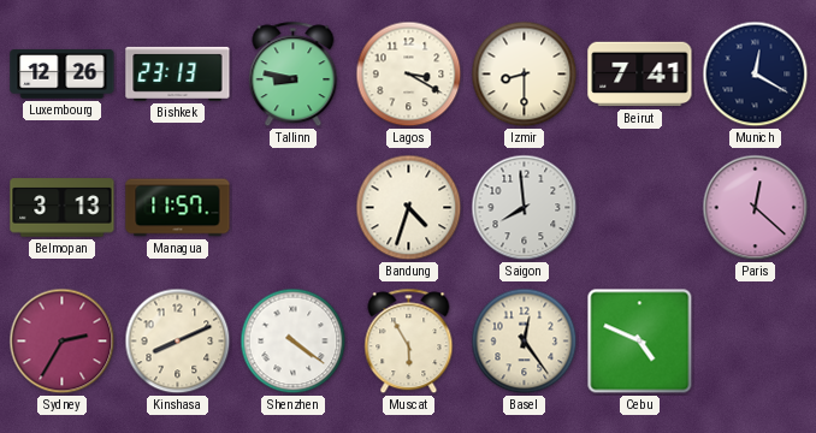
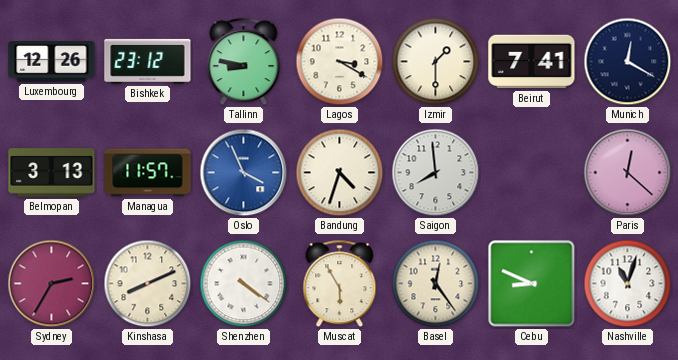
Bishkek: 23:13 -> 23:12 (148, 61)
Izmir: 8:30 -> 1:30 (436, 62)
Oslo: none -> 3:56 (244, 173)
Cebu: 4:49 -> 8:49 (532, 284)
Nashville: none -> 11:03 (628, 284)
